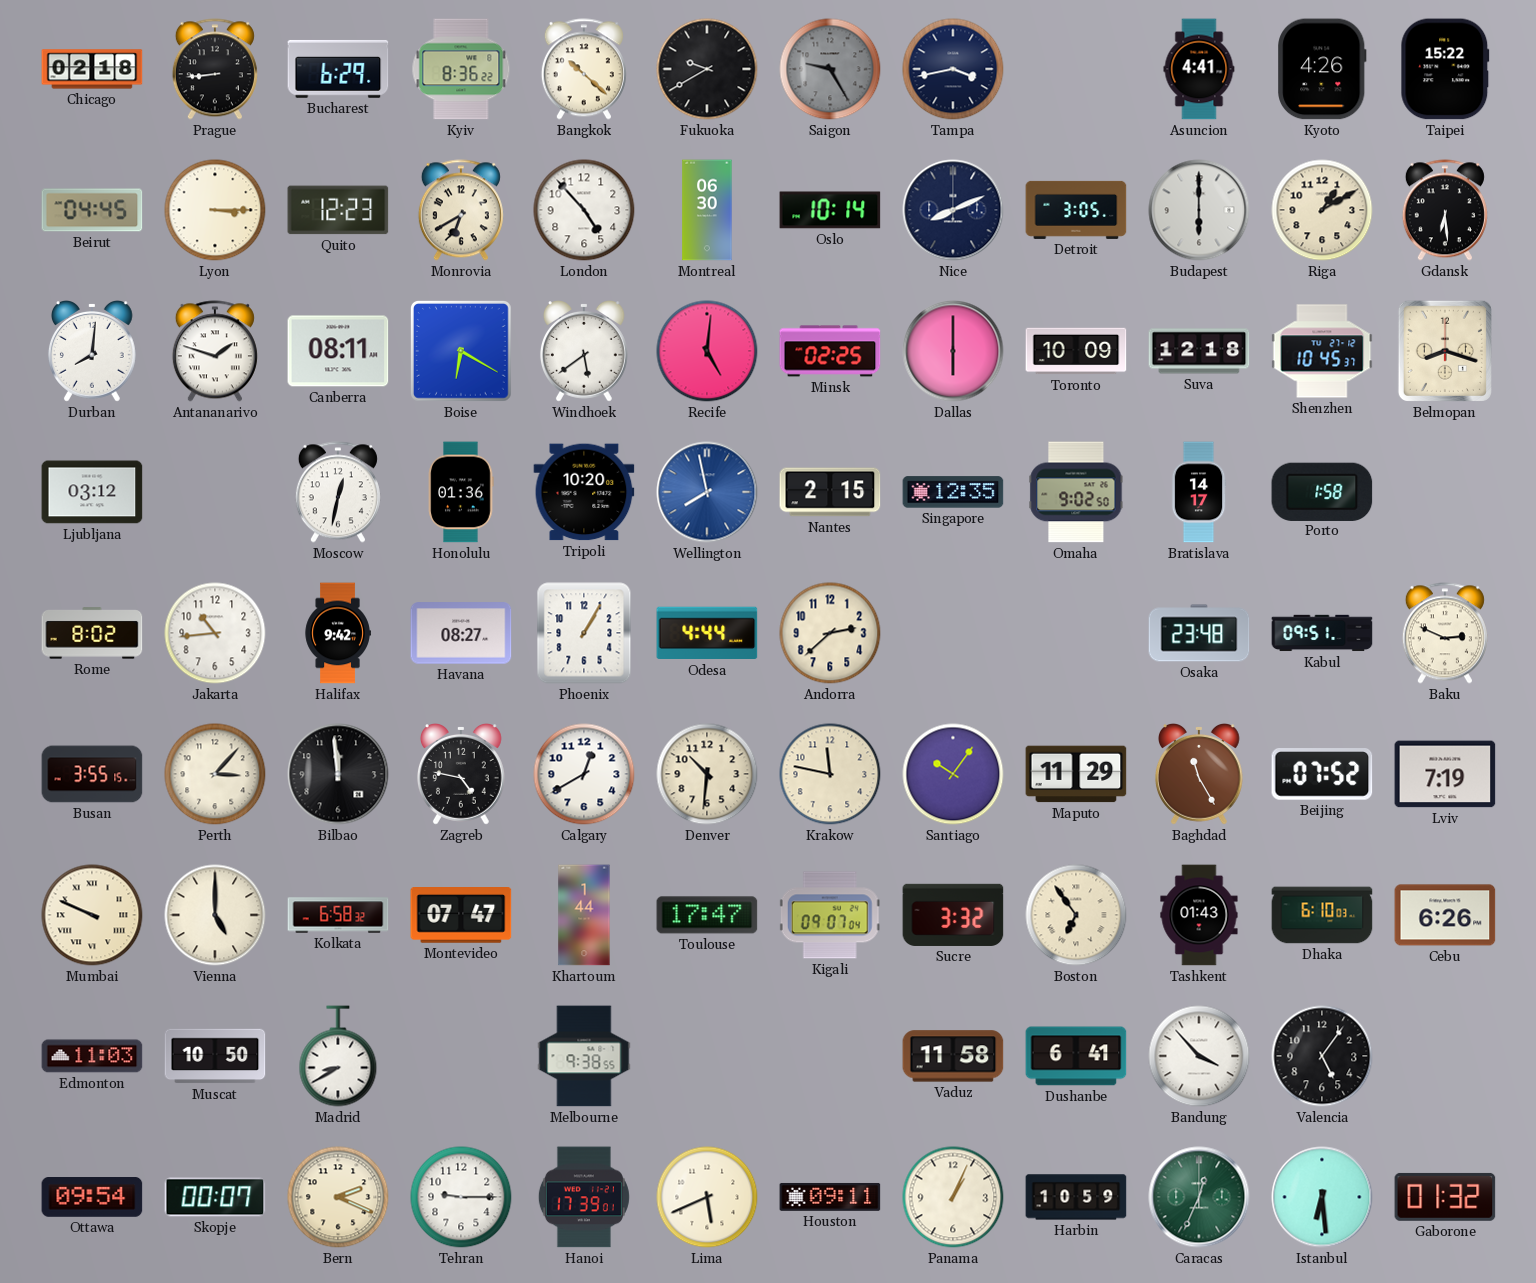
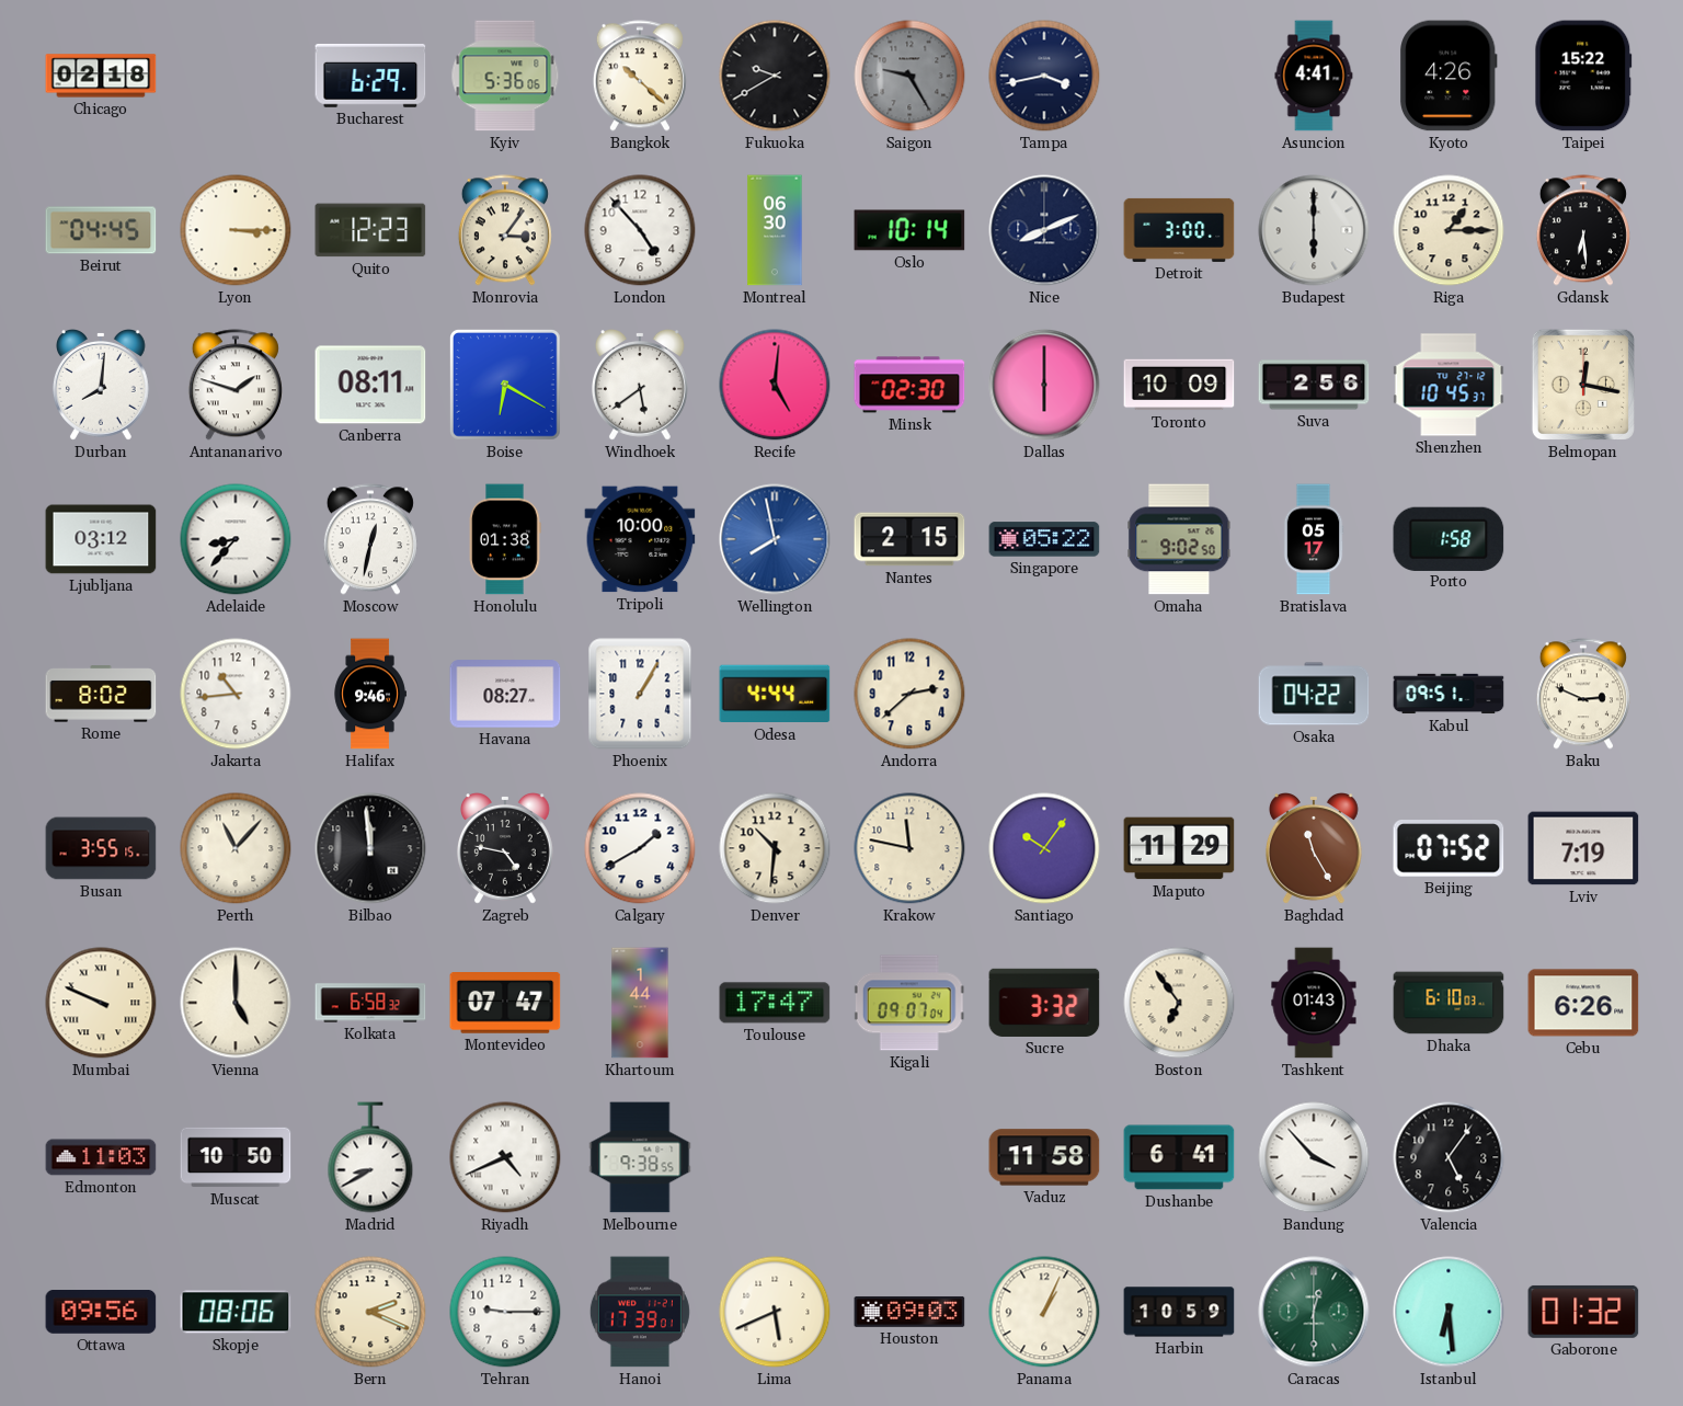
Prague: 8:44 -> none (215, 69)
Kyiv: 8:36 -> 5:36 (505, 76)
Monrovia: 6:40 -> 3:06 (505, 230)
Detroit: 3:05 -> 3:00 (1179, 230)
Riga: 1:10 -> 1:15 (1449, 230)
Minsk: 02:25 -> 02:30 (909, 385)
Suva: 12:18 -> 2:56 (1314, 385)
Belmopan: 8:18 -> 12:17 (1583, 385)
Adelaide: none -> 8:37 (236, 539)
Honolulu: 01:36 -> 01:38 (505, 539)
Tripoli: 10:20 -> 10:00 (640, 539)
Singapore: 12:35 -> 05:22 (1044, 539)
Bratislava: 14:17 -> 05:17 (1314, 539)
Halifax: 9:42 -> 9:46 (370, 694)
Osaka: 23:48 -> 04:22 (1314, 694)
Perth: 3:07 -> 11:07 (236, 848)
Calgary: 12:40 -> 1:40 (640, 848)
Riyadh: none -> 4:41 (505, 1157)
Ottawa: 09:54 -> 09:56 (101, 1313)
Skopje: 00:07 -> 08:06 (236, 1312)
Houston: 09:11 -> 09:03 (909, 1312)
Caracas: 12:34 -> 12:30 (1314, 1312)
